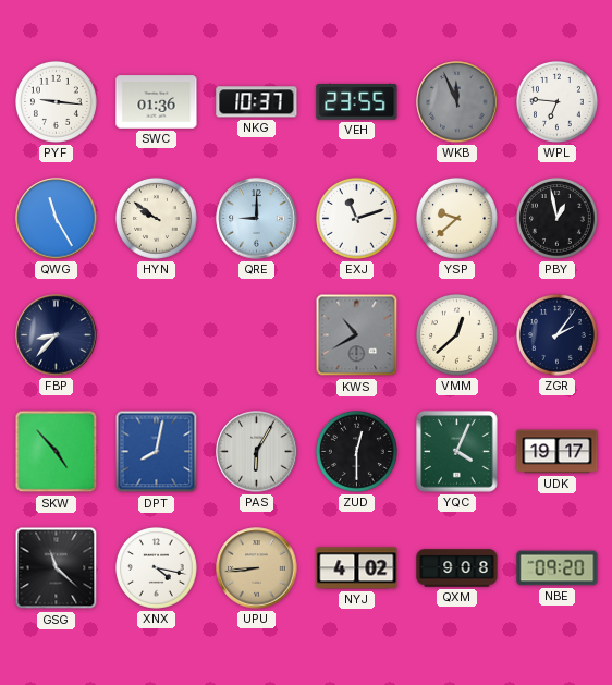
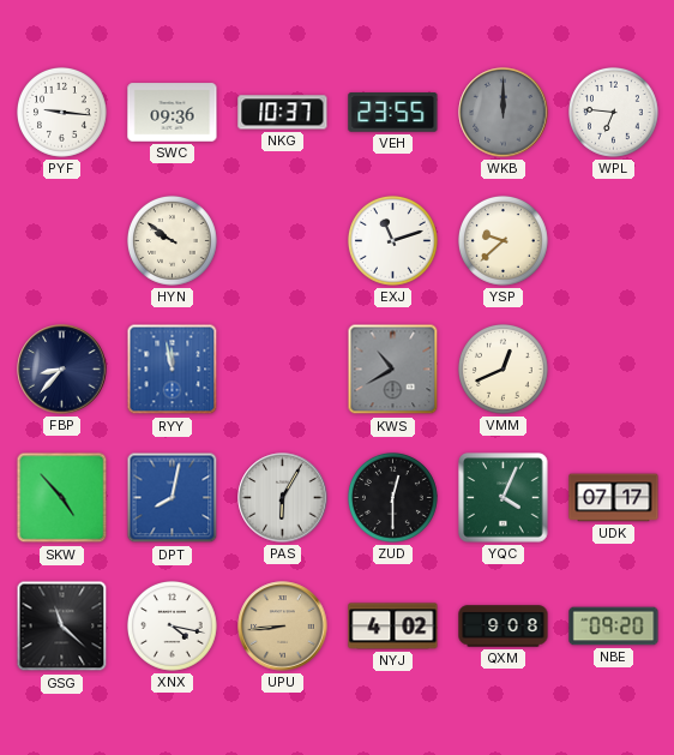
SWC: 01:36 -> 09:36 (173, 113)
WKB: 11:56 -> 12:00 (504, 113)
QWG: 11:25 -> none (57, 219)
QRE: 9:00 -> none (257, 219)
PBY: 12:58 -> none (558, 219)
RYY: none -> 11:58 (173, 370)
VMM: 12:38 -> 12:41 (504, 370)
ZGR: 2:06 -> none (558, 335)
UDK: 19:17 -> 07:17 (614, 498)
